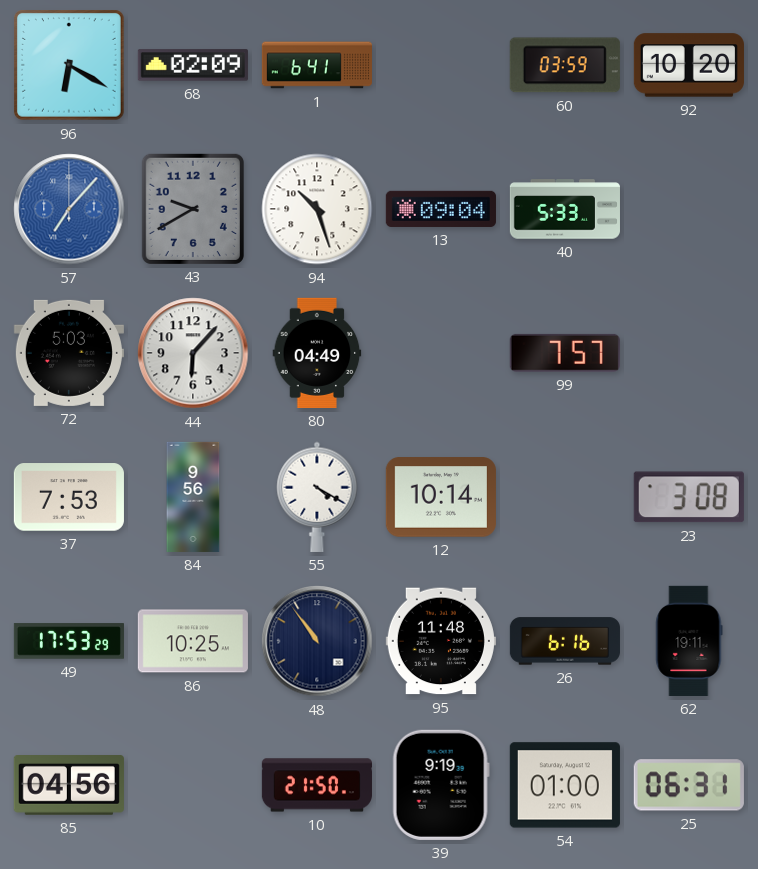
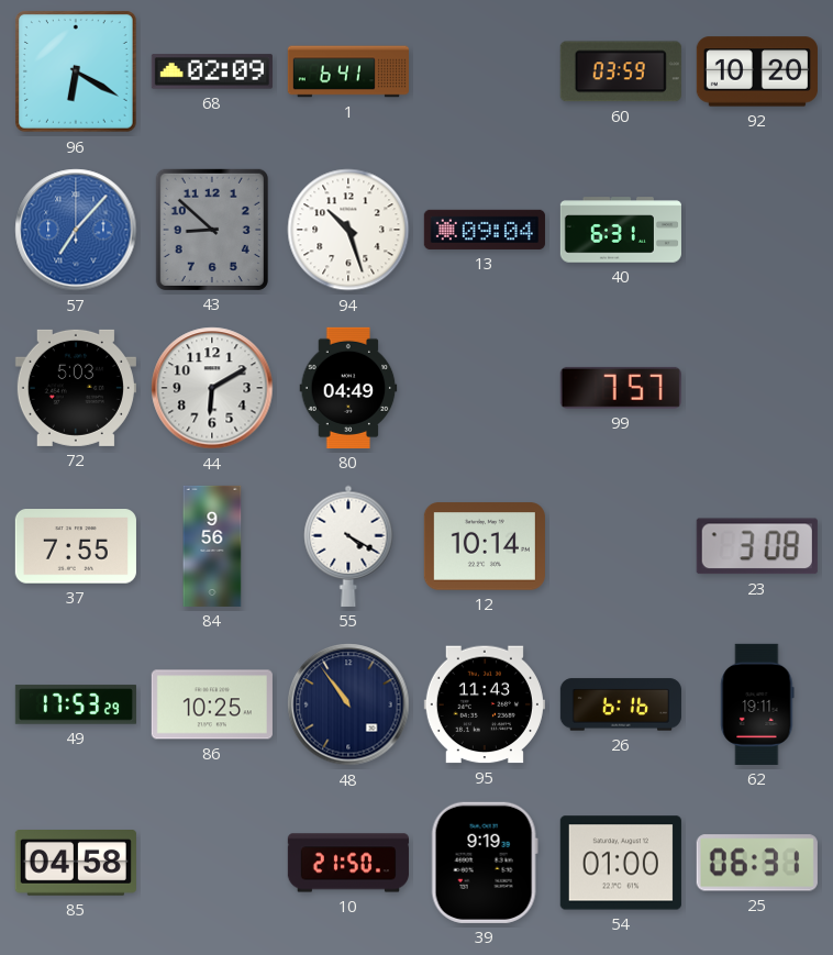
43: 9:40 -> 8:52 (212, 230)
40: 5:33 -> 6:31 (621, 230)
44: 6:07 -> 6:10 (212, 388)
37: 7:53 -> 7:55 (76, 546)
95: 11:48 -> 11:43 (485, 704)
85: 04:56 -> 04:58 (76, 864)
